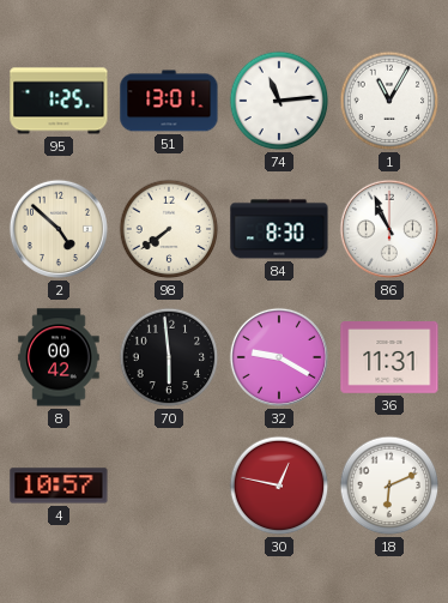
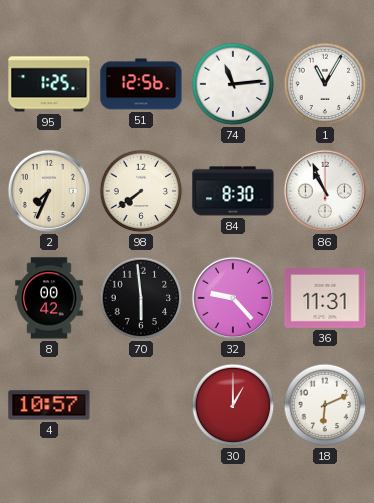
51: 13:01 -> 12:56 (141, 84)
2: 4:52 -> 7:34 (49, 191)
32: 9:20 -> 9:23 (233, 298)
30: 12:47 -> 1:00 (233, 405)
